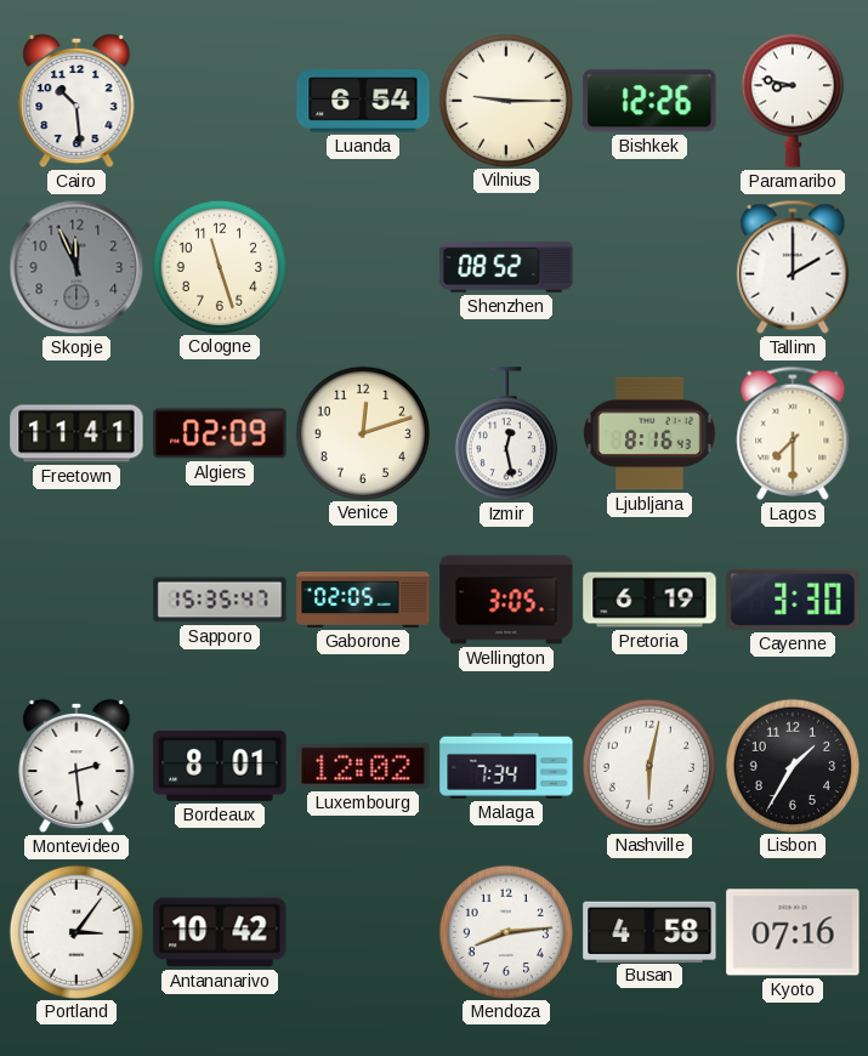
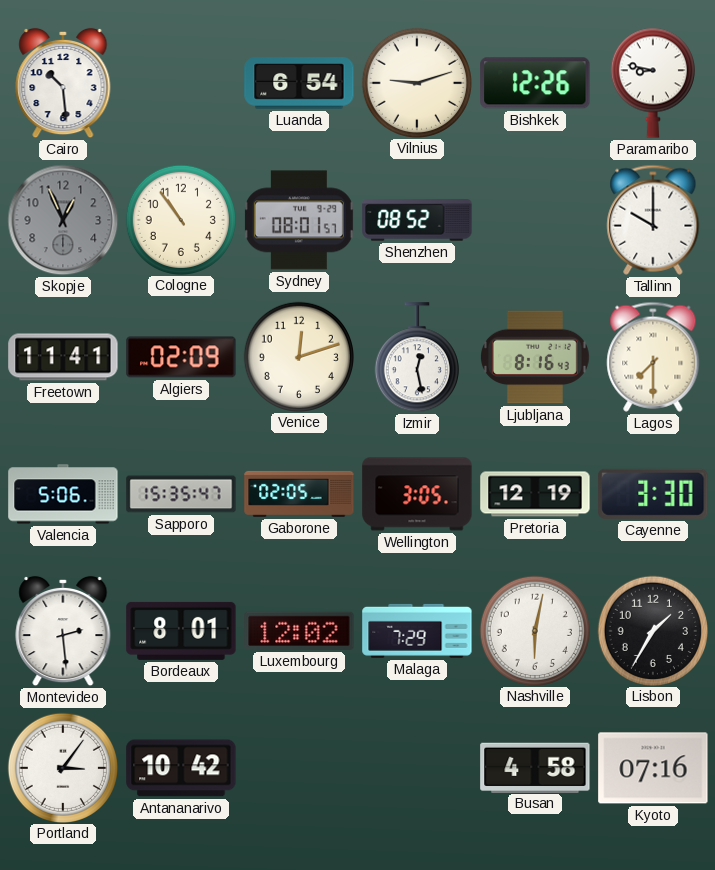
Vilnius: 9:15 -> 9:12 (416, 82)
Skopje: 11:56 -> 12:56 (63, 220)
Cologne: 11:27 -> 10:54 (180, 219)
Sydney: none -> 08:01 (299, 220)
Tallinn: 2:00 -> 10:00 (653, 220)
Valencia: none -> 5:06 (63, 494)
Pretoria: 6:19 -> 12:19 (535, 494)
Malaga: 7:34 -> 7:29 (417, 631)
Mendoza: 8:14 -> none (505, 931)
